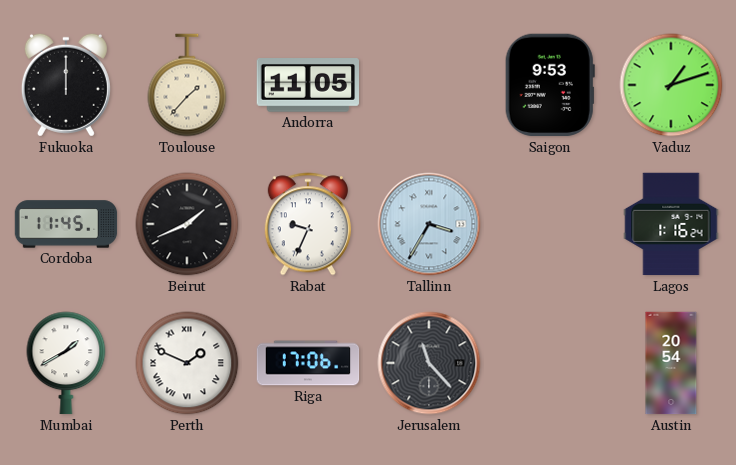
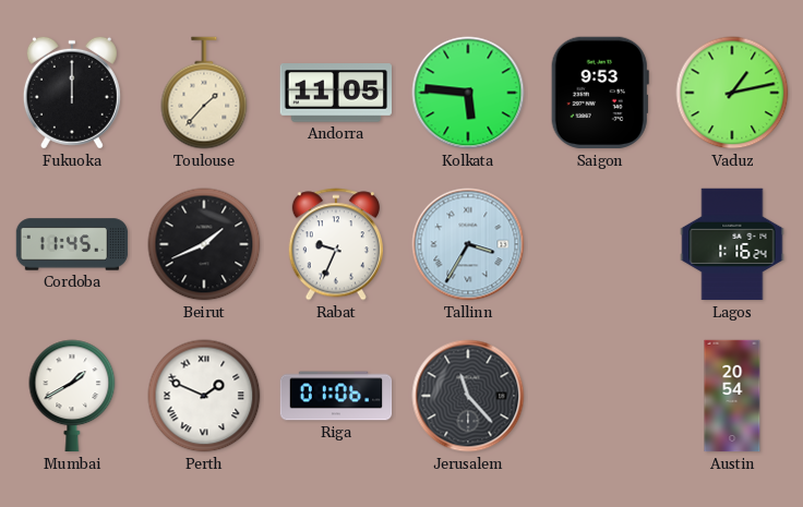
Kolkata: none -> 5:46 (468, 93)
Vaduz: 1:12 -> 1:13 (732, 93)
Riga: 17:06 -> 01:06 (336, 396)
